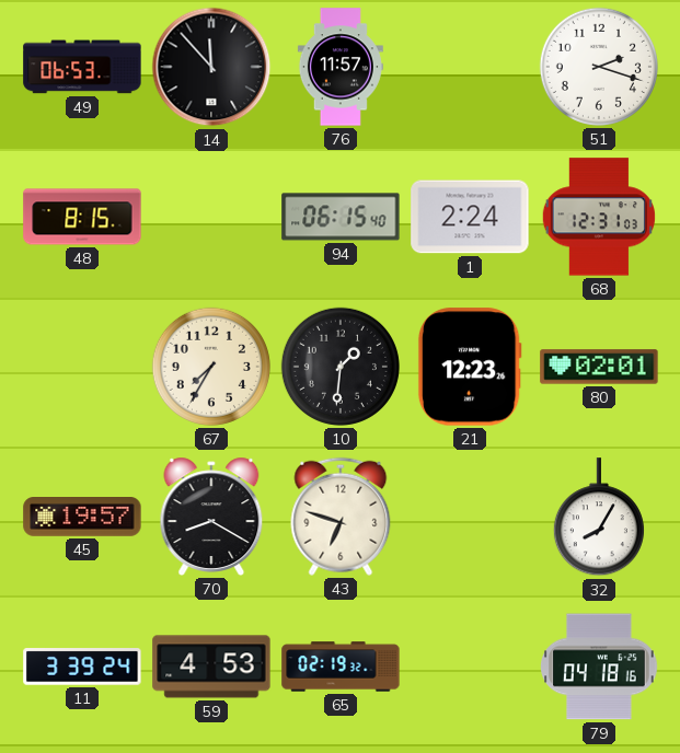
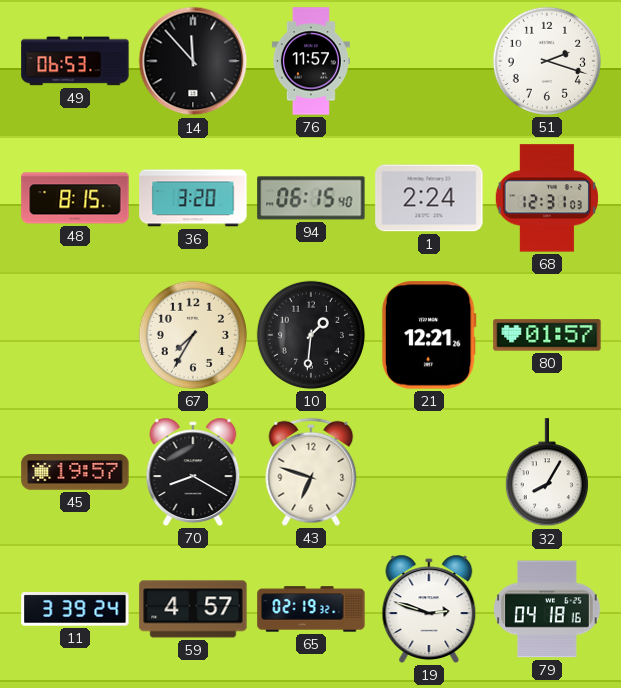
36: none -> 3:20 (193, 198)
21: 12:23 -> 12:21 (429, 335)
80: 02:01 -> 01:57 (547, 335)
59: 4:53 -> 4:57 (193, 609)
19: none -> 2:48 (429, 609)
